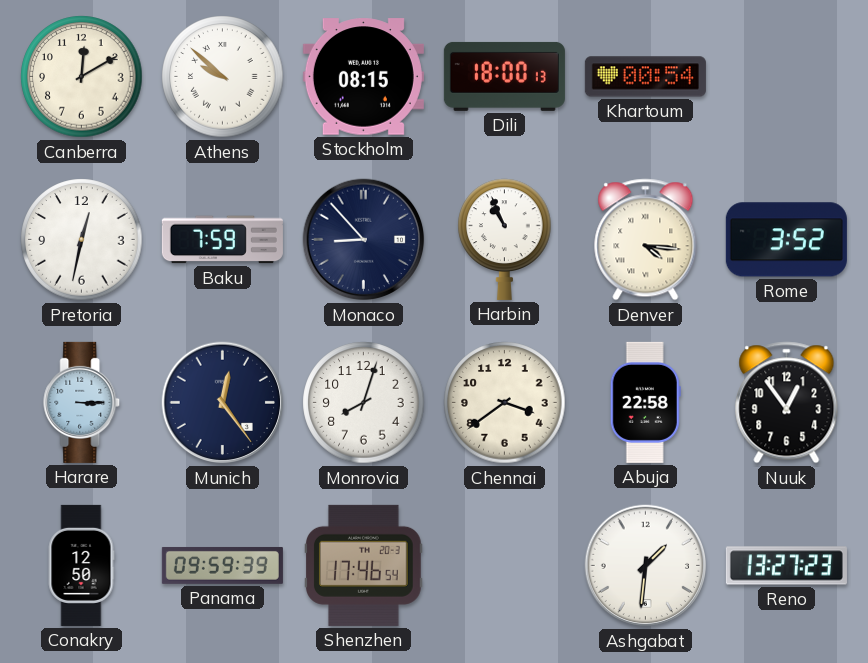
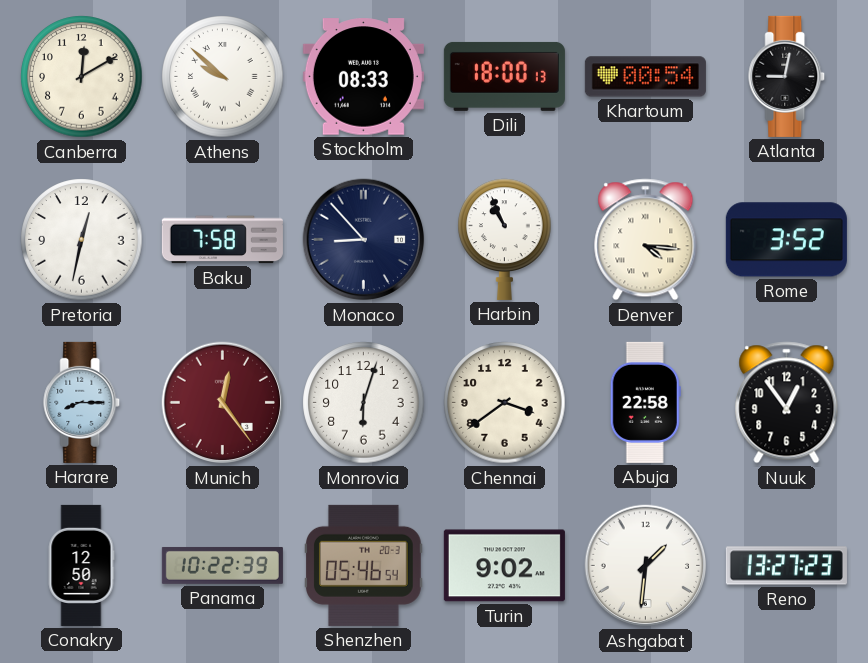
Stockholm: 08:15 -> 08:33 (363, 77)
Atlanta: none -> 9:02 (787, 76)
Baku: 7:59 -> 7:58 (222, 240)
Harare: 3:15 -> 8:15 (82, 402)
Munich dial: navy -> burgundy (223, 403)
Monrovia: 8:03 -> 6:03 (364, 403)
Panama: 09:59 -> 10:22 (222, 565)
Shenzhen: 17:46 -> 05:46 (364, 565)
Turin: none -> 9:02 (504, 566)
